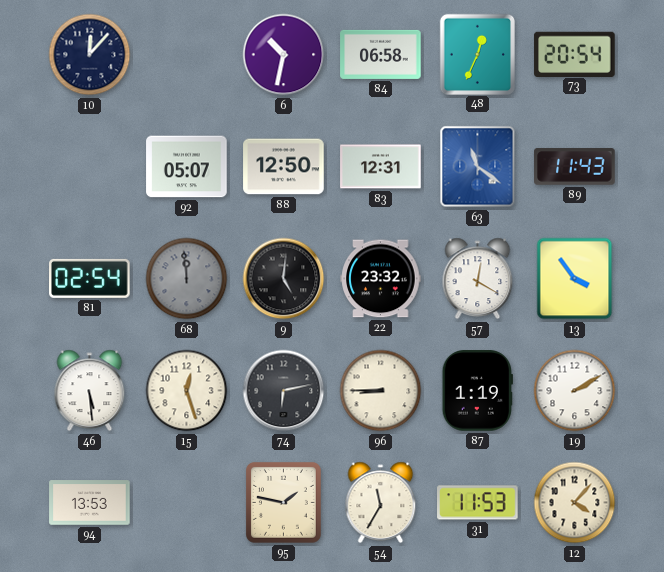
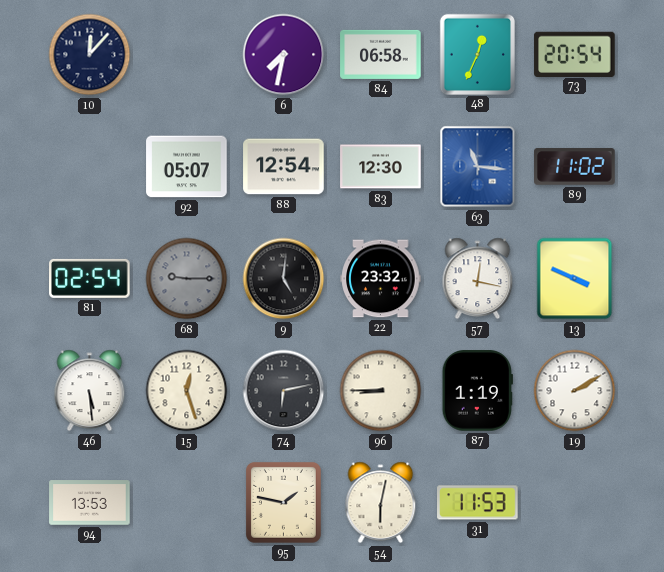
6: 10:32 -> 7:32 (284, 55)
88: 12:50 -> 12:54 (284, 167)
83: 12:31 -> 12:30 (381, 167)
63: 11:21 -> 11:16 (478, 167)
89: 11:43 -> 11:02 (575, 167)
68: 11:59 -> 9:15 (187, 279)
57: 12:20 -> 12:17 (478, 279)
13: 3:54 -> 3:49 (575, 279)
54: 11:35 -> 6:02 (381, 503)
12: 4:07 -> none (575, 503)
